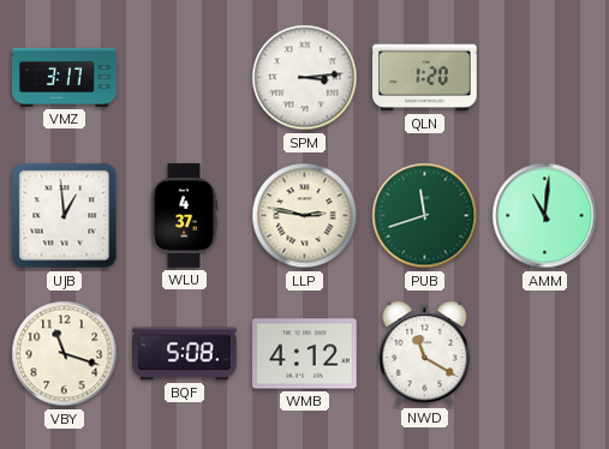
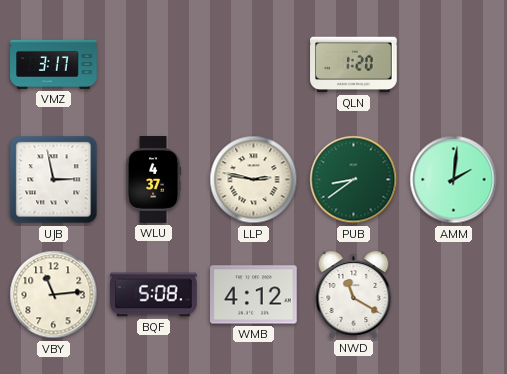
SPM: 3:14 -> none (305, 78)
UJB: 12:59 -> 2:58 (54, 180)
PUB: 11:42 -> 8:39 (354, 180)
AMM: 11:01 -> 2:01 (454, 180)
VBY: 11:18 -> 11:14 (54, 295)
